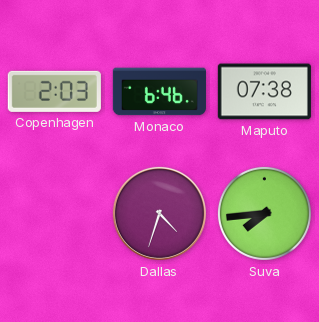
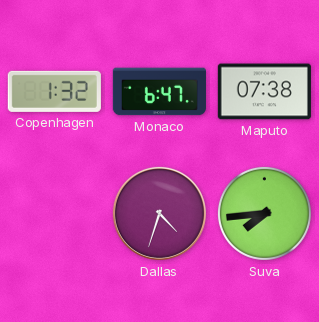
Copenhagen: 2:03 -> 1:32 (54, 91)
Monaco: 6:46 -> 6:47 (159, 92)
